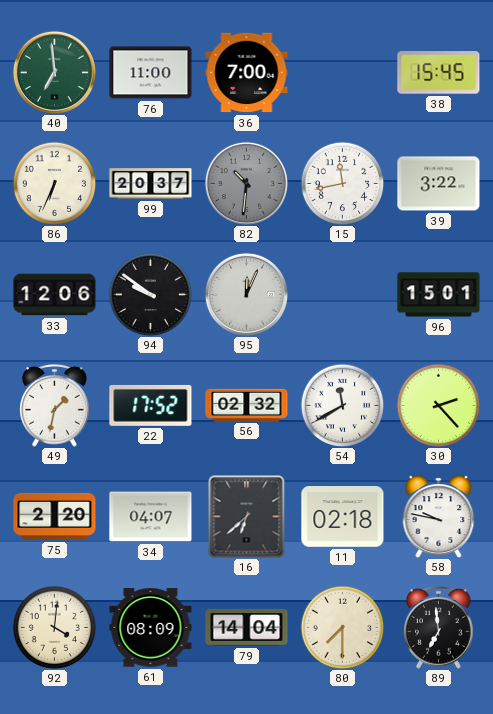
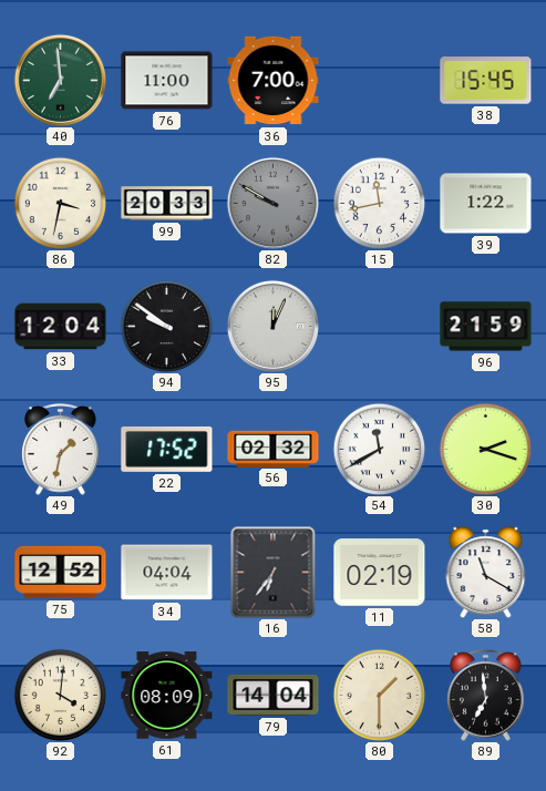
86: 6:34 -> 3:32 (60, 203)
99: 20:37 -> 20:33 (167, 204)
82: 10:31 -> 9:50 (272, 203)
39: 3:22 -> 1:22 (486, 204)
33: 12:06 -> 12:04 (61, 327)
96: 15:01 -> 21:59 (486, 327)
30: 2:23 -> 2:18 (485, 449)
75: 2:20 -> 12:52 (61, 572)
34: 04:07 -> 04:04 (167, 573)
16: 6:38 -> 6:36 (274, 572)
11: 02:18 -> 02:19 (380, 573)
58: 9:47 -> 11:20 (486, 573)
80: 7:30 -> 1:30 (379, 695)
